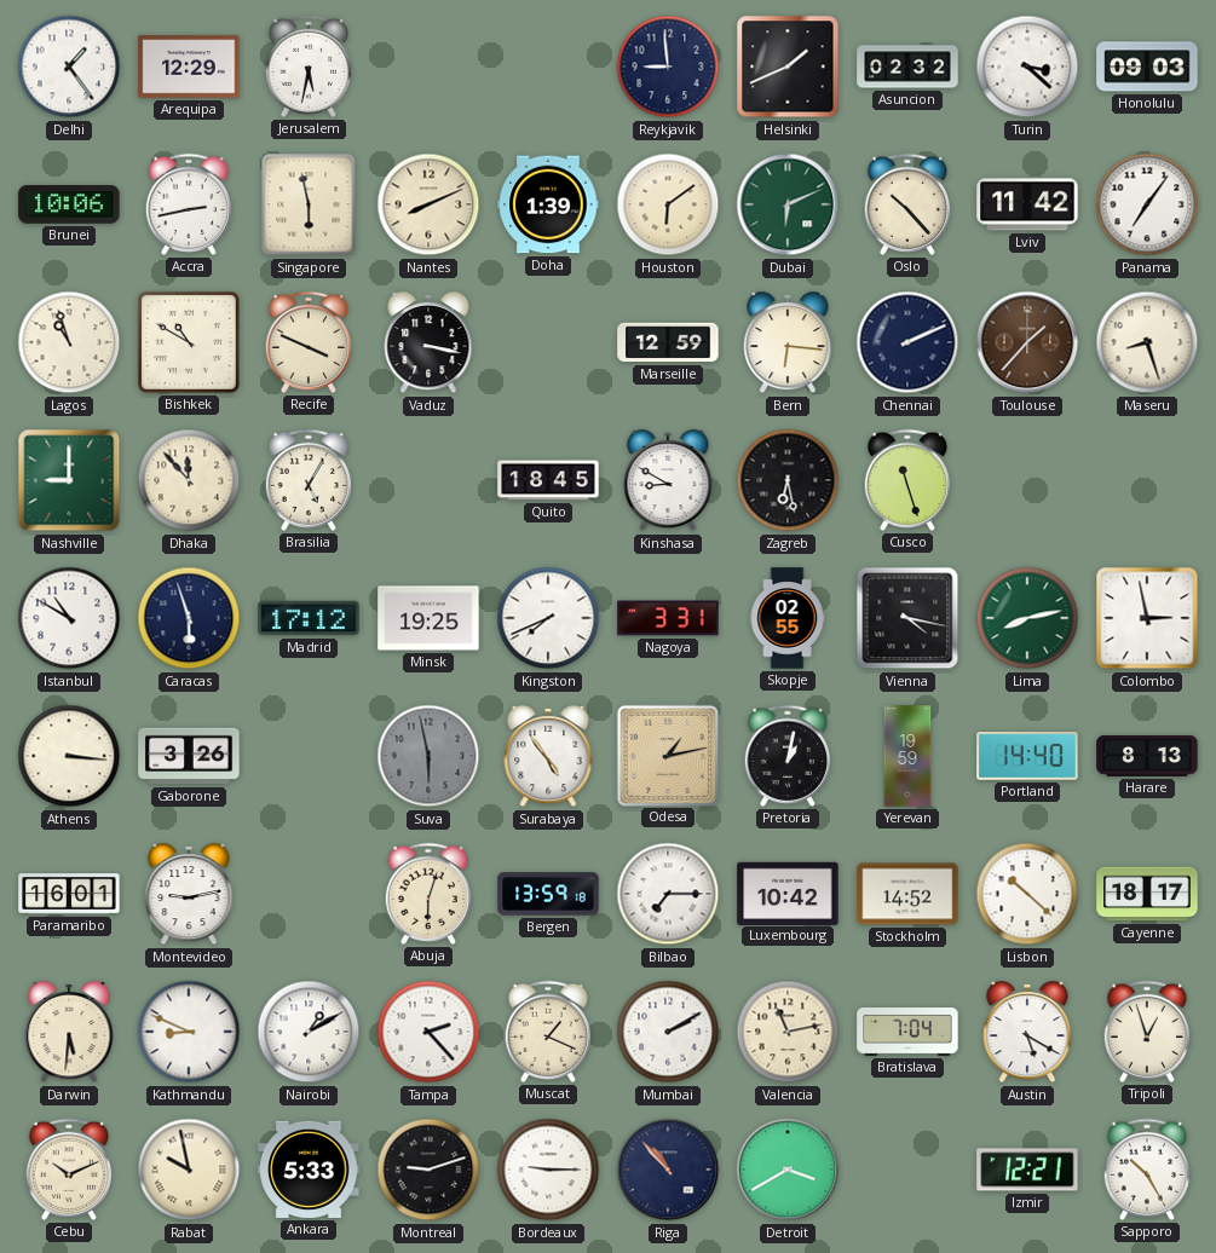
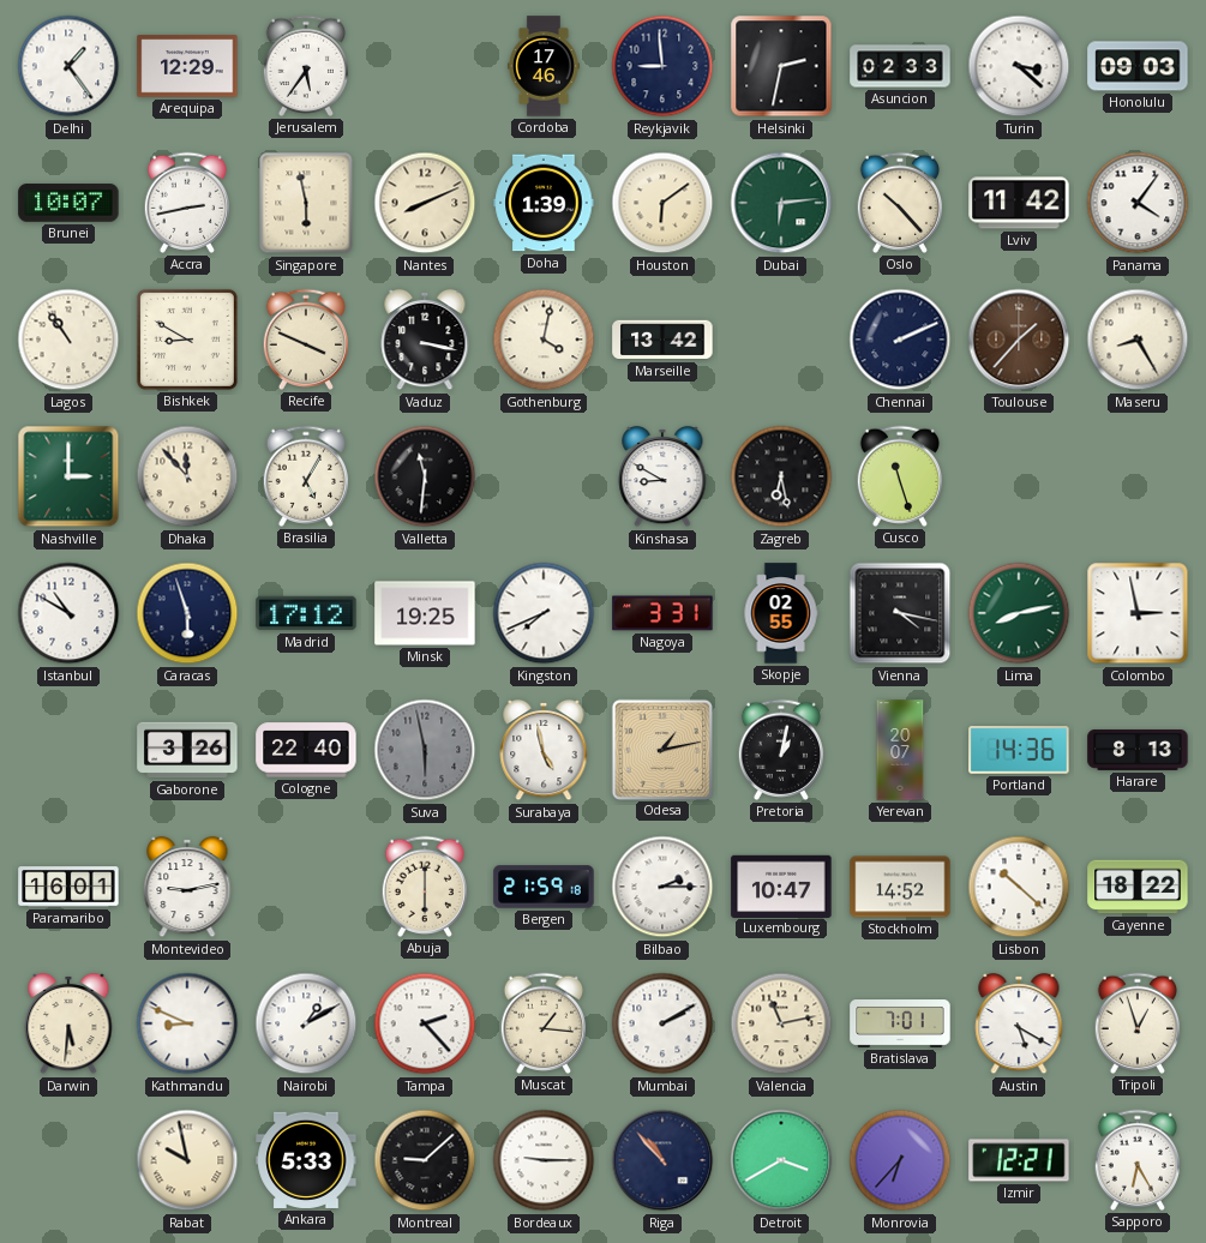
Jerusalem: 5:32 -> 5:36 (306, 66)
Cordoba: none -> 17:46 (544, 66)
Helsinki: 1:41 -> 2:32 (781, 66)
Asuncion: 02:32 -> 02:33 (900, 66)
Brunei: 10:06 -> 10:07 (68, 203)
Dubai: 6:11 -> 6:14 (781, 203)
Panama: 7:06 -> 4:06 (1138, 203)
Lagos: 10:57 -> 10:54 (68, 340)
Bishkek: 10:50 -> 8:50 (187, 340)
Gothenburg: none -> 4:02 (544, 340)
Marseille: 12:59 -> 13:42 (662, 340)
Bern: 6:16 -> none (788, 342)
Maseru: 8:27 -> 8:25 (1138, 340)
Nashville: 9:00 -> 3:00 (68, 476)
Valletta: none -> 11:31 (425, 476)
Quito: 18:45 -> none (548, 480)
Athens: 3:16 -> none (69, 756)
Cologne: none -> 22:40 (306, 750)
Surabaya: 4:54 -> 4:58 (544, 750)
Yerevan: 19:59 -> 20:07 (900, 750)
Portland: 14:40 -> 14:36 (1019, 750)
Abuja: 6:03 -> 6:00 (425, 887)
Bergen: 13:59 -> 21:59 (544, 887)
Bilbao: 7:15 -> 2:15 (662, 887)
Luxembourg: 10:42 -> 10:47 (781, 885)
Cayenne: 18:17 -> 18:22 (1138, 887)
Muscat: 1:19 -> 1:16 (544, 1023)
Bratislava: 7:04 -> 7:01 (900, 1025)
Cebu: 10:11 -> none (69, 1170)
Montreal: 9:12 -> 9:08 (425, 1160)
Monrovia: none -> 6:37 (900, 1160)
Sapporo: 10:25 -> 6:25 (1138, 1160)
